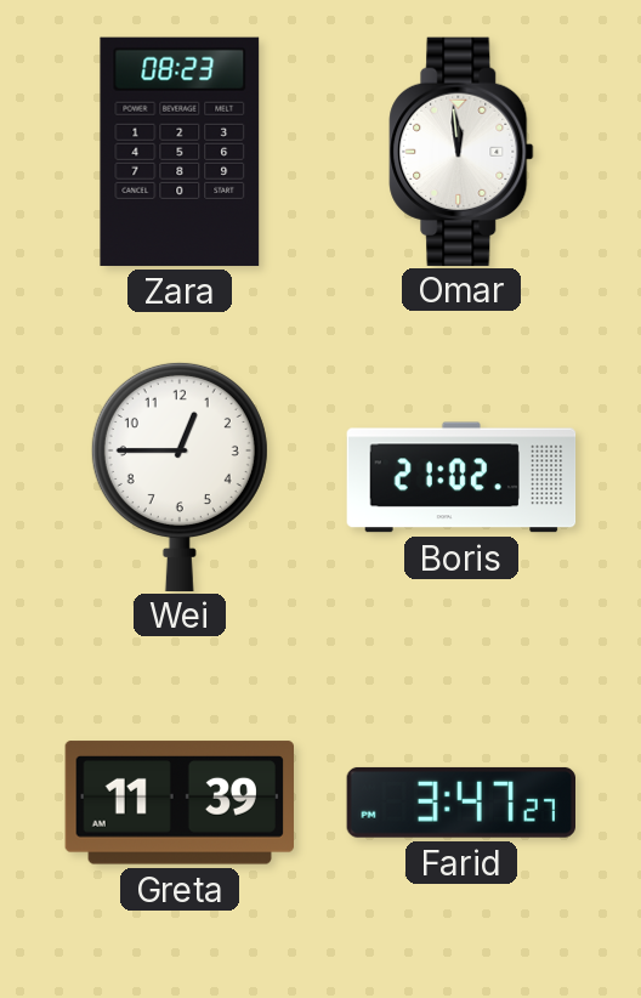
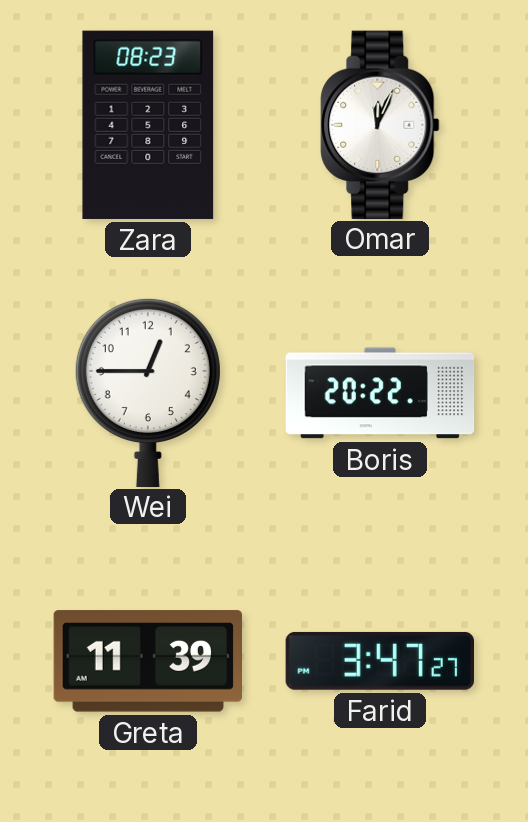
Omar: 11:59 -> 12:04 (380, 124)
Boris: 21:02 -> 20:22 (380, 393)
